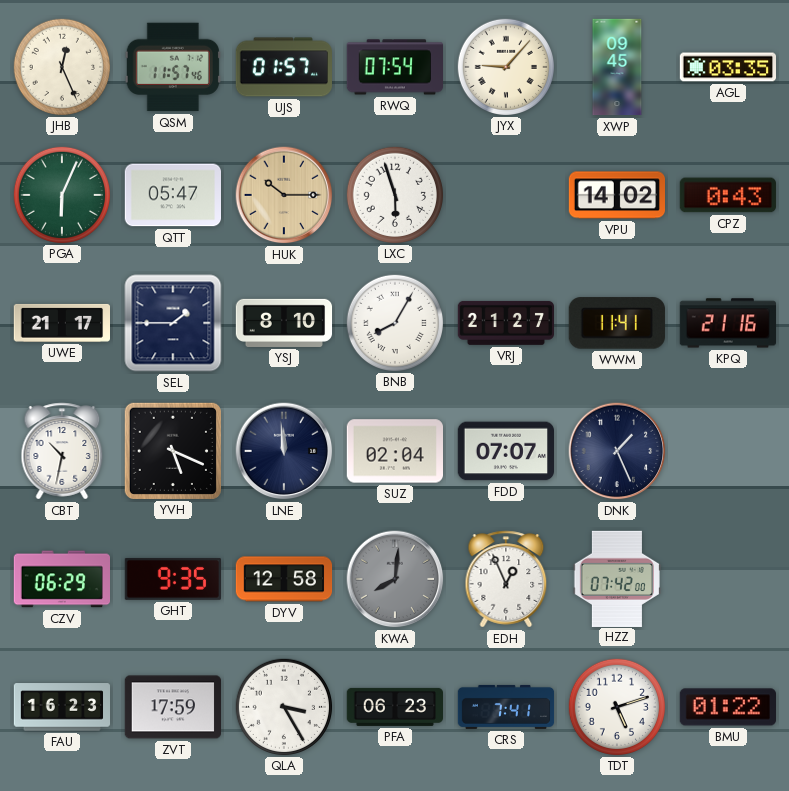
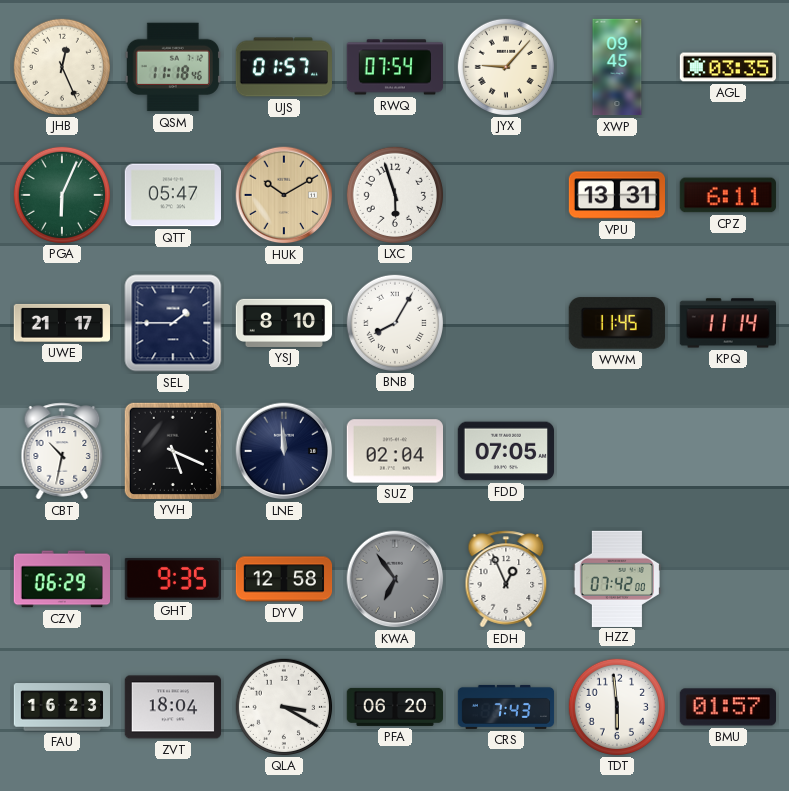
QSM: 11:57 -> 11:18 (173, 67)
HUK: 10:15 -> 10:10 (284, 195)
VPU: 14:02 -> 13:31 (616, 195)
CPZ: 0:43 -> 6:11 (728, 195)
VRJ: 21:27 -> none (505, 323)
WWM: 11:41 -> 11:45 (617, 323)
KPQ: 21:16 -> 11:14 (727, 323)
FDD: 07:07 -> 07:05 (505, 451)
DNK: 1:26 -> none (617, 451)
KWA: 8:01 -> 6:54 (395, 579)
ZVT: 17:59 -> 18:04 (172, 707)
QLA: 3:25 -> 3:20 (283, 706)
PFA: 06:23 -> 06:20 (394, 707)
CRS: 7:41 -> 7:43 (506, 707)
TDT: 5:12 -> 5:59 (616, 706)
BMU: 01:22 -> 01:57 (727, 707)
